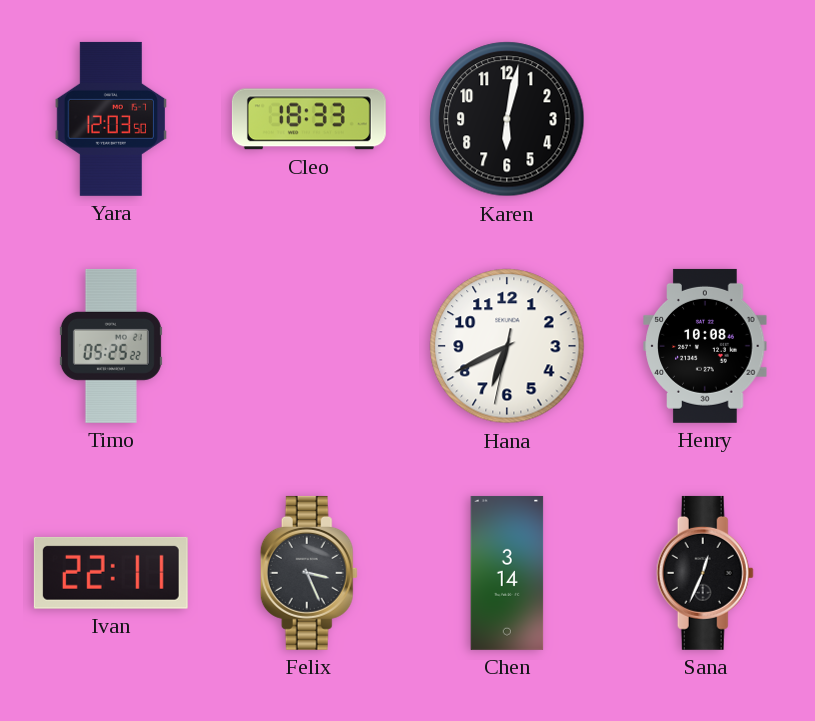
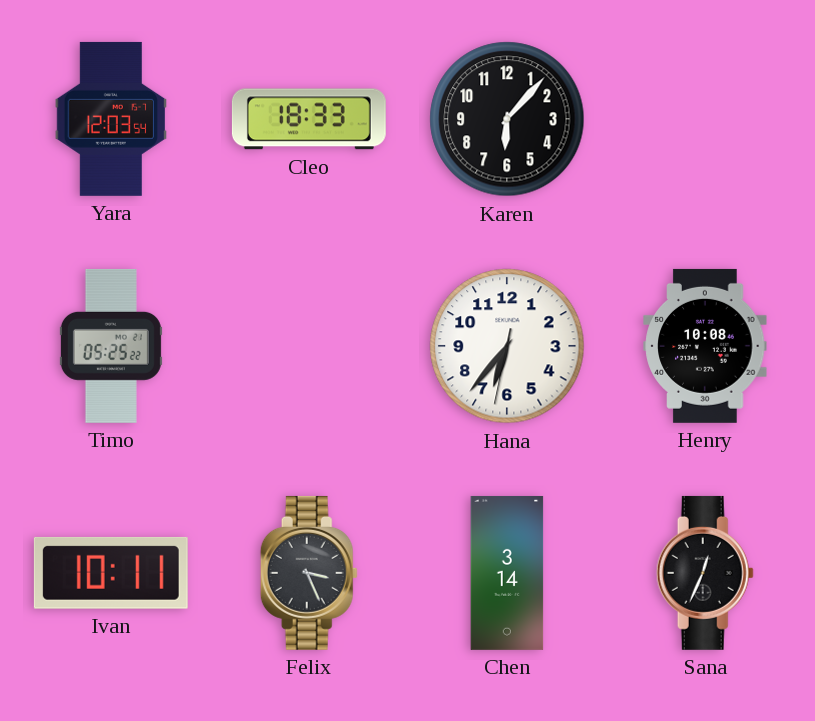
Yara: 12:03:50 -> 12:03:54 (110, 119)
Karen: 6:02 -> 6:07 (507, 119)
Hana: 6:40 -> 6:36 (507, 346)
Ivan: 22:11 -> 10:11 (111, 573)
